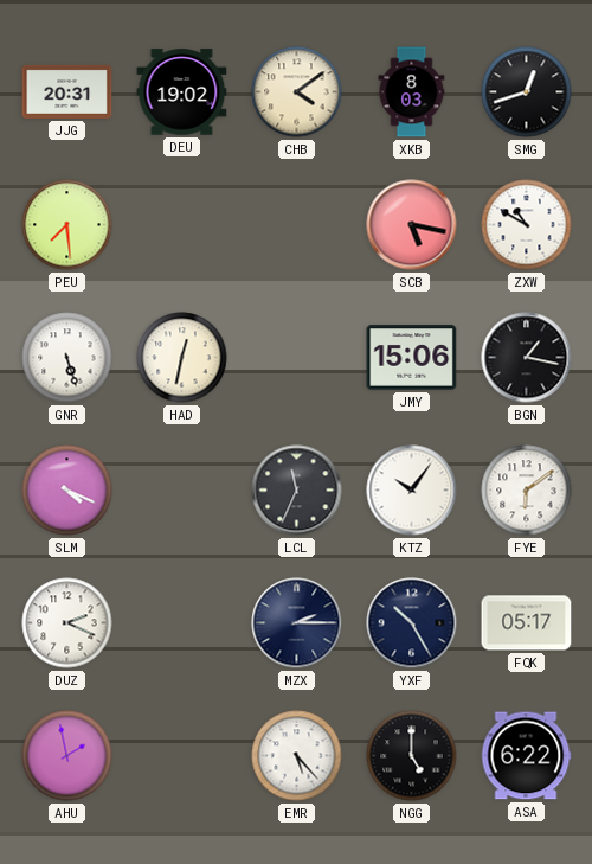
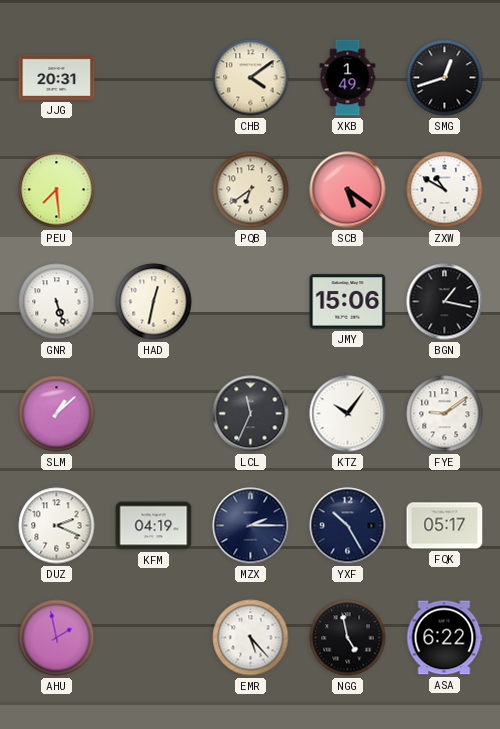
DEU: 19:02 -> none (182, 92)
XKB: 8:03 -> 1:49 (348, 78)
PQB: none -> 6:39 (251, 190)
SCB: 5:17 -> 5:21 (348, 190)
SLM: 4:19 -> 1:08 (57, 414)
FYE: 6:09 -> 9:09 (445, 414)
KFM: none -> 04:19 (154, 526)
NGG: 5:00 -> 4:58 (348, 638)
